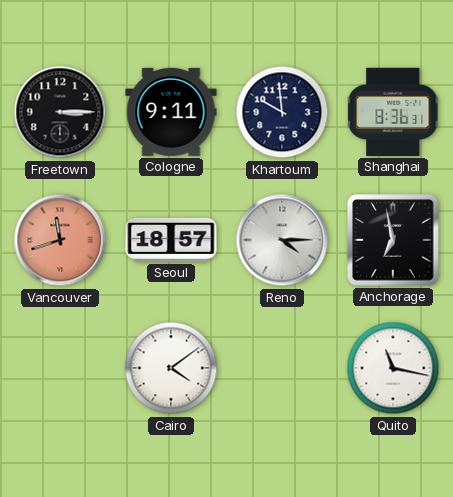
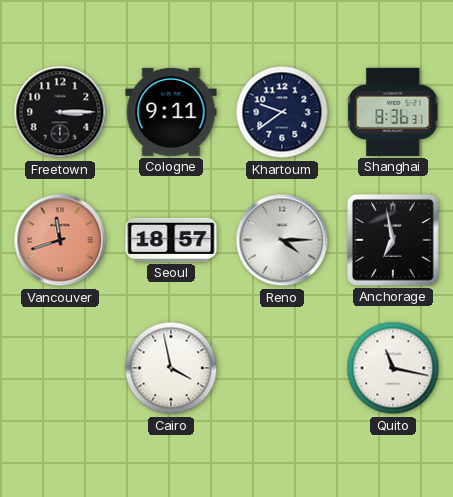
Khartoum: 9:59 -> 9:39 (282, 112)
Cairo: 4:09 -> 3:58 (171, 368)
